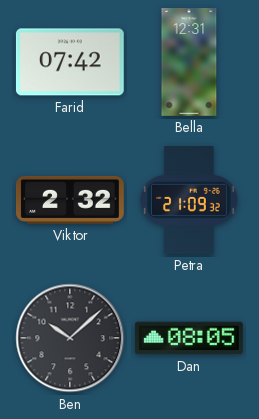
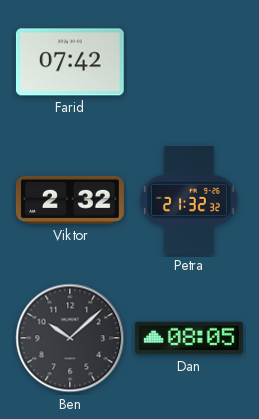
Bella: 12:31 -> none (189, 63)
Petra: 21:09 -> 21:32 (189, 201)
